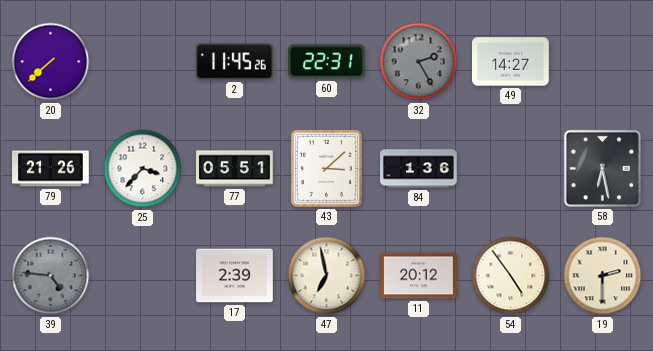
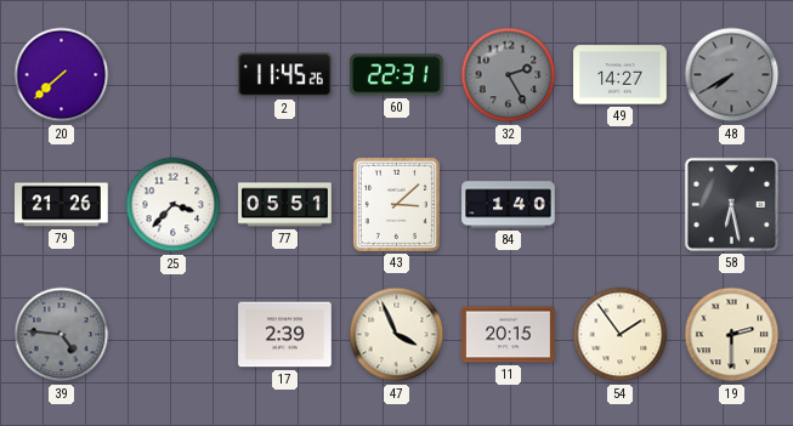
48: none -> 7:40 (732, 75)
84: 1:36 -> 1:40 (509, 205)
47: 6:58 -> 3:56 (397, 335)
11: 20:12 -> 20:15 (509, 335)
54: 4:54 -> 1:54 (621, 335)
